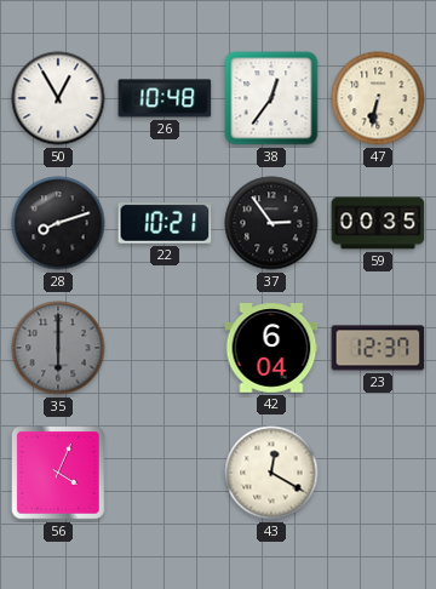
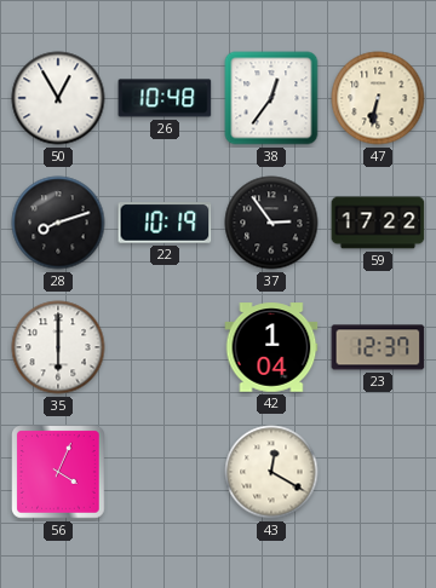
22: 10:21 -> 10:19 (165, 223)
59: 00:35 -> 17:22 (378, 223)
35 dial: grey -> white (58, 347)
42: 6:04 -> 1:04 (271, 347)
